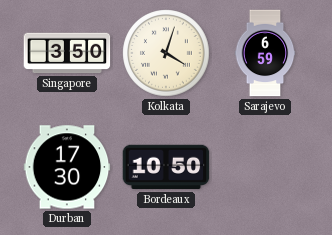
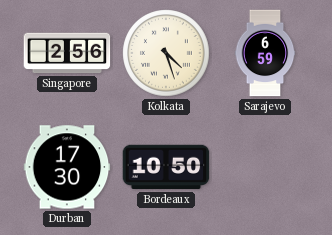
Singapore: 3:50 -> 2:56 (67, 53)
Kolkata: 4:03 -> 4:27 (166, 53)
